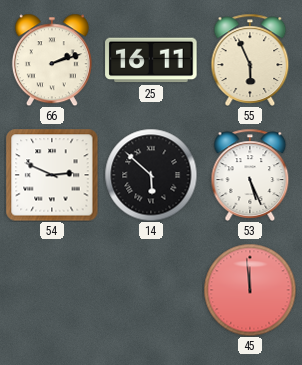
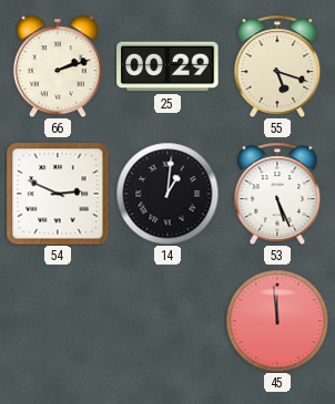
25: 16:11 -> 00:29 (167, 66)
55: 5:56 -> 5:18 (277, 66)
14: 5:52 -> 1:01 (167, 194)
